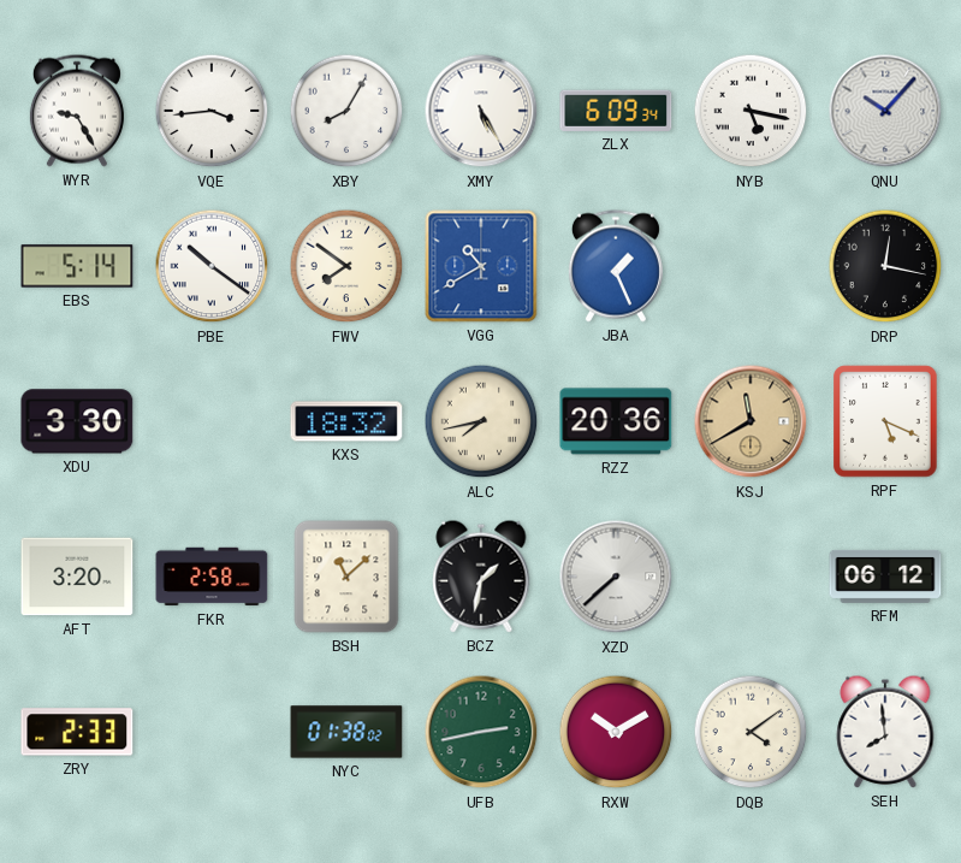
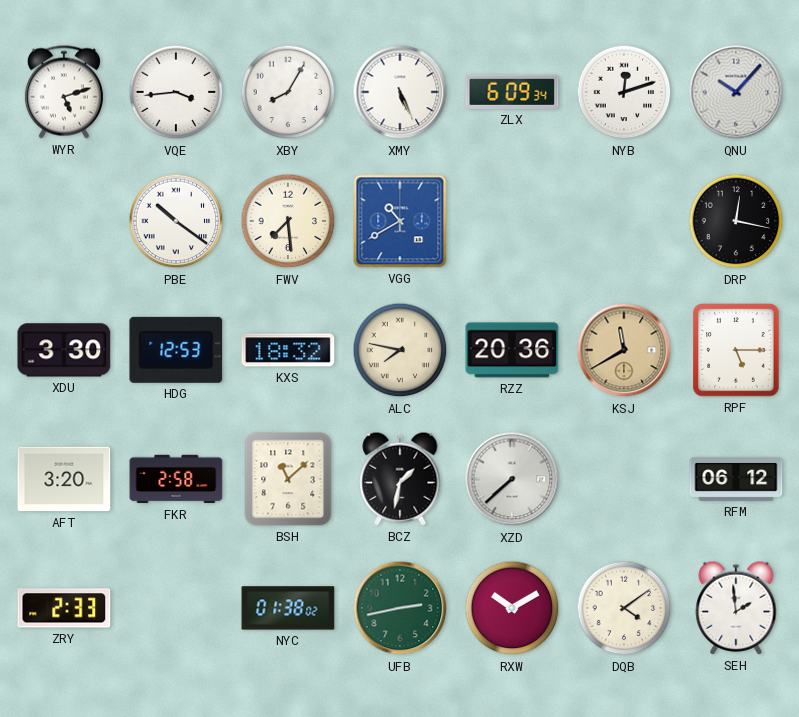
WYR: 9:25 -> 5:12 (64, 92)
XMY: 5:25 -> 5:26 (400, 92)
NYB: 5:17 -> 12:12 (624, 92)
EBS: 5:14 -> none (77, 266)
FWV: 7:51 -> 7:29 (288, 221)
JBA: 1:26 -> none (616, 266)
HDG: none -> 12:53 (176, 350)
ALC: 7:43 -> 7:47 (400, 350)
RPF: 5:19 -> 5:15 (736, 350)
SEH: 7:59 -> 1:59 (736, 608)
